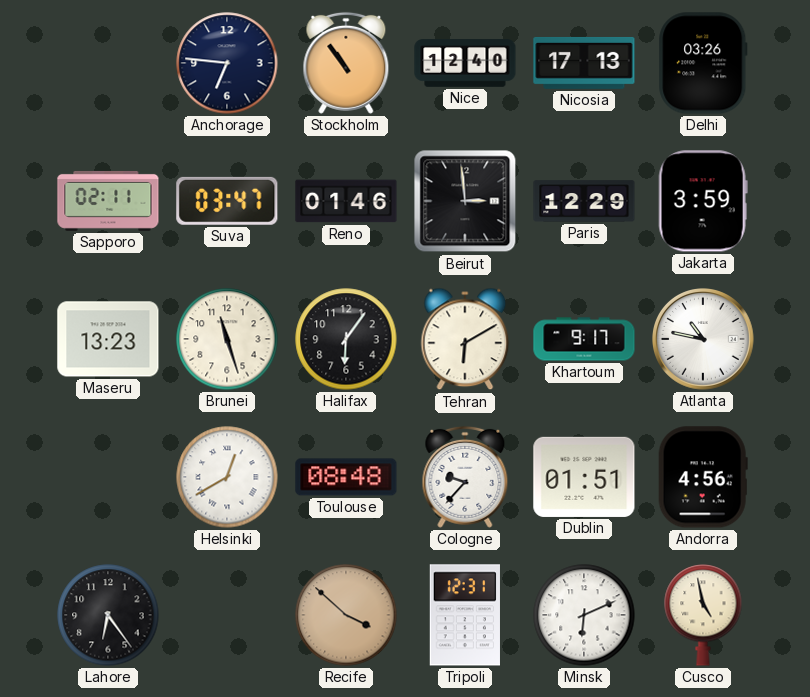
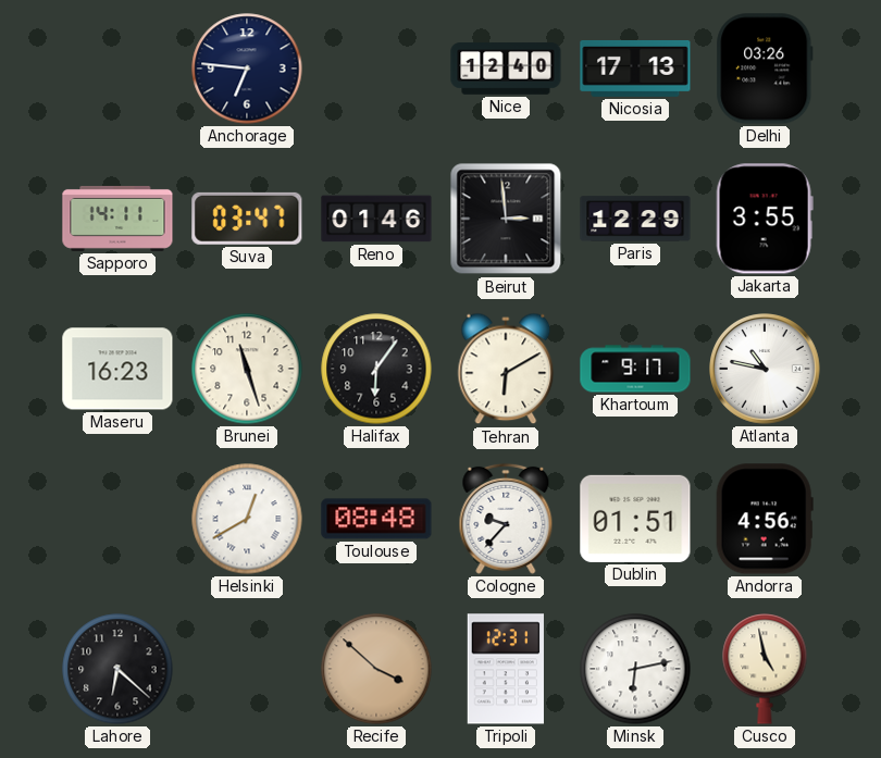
Stockholm: 10:54 -> none (346, 63)
Sapporo: 02:11 -> 14:11 (117, 219)
Jakarta: 3:59 -> 3:55 (765, 219)
Maseru: 13:23 -> 16:23 (117, 369)
Lahore: 6:24 -> 6:22 (117, 669)
Minsk: 6:11 -> 6:13 (635, 669)
